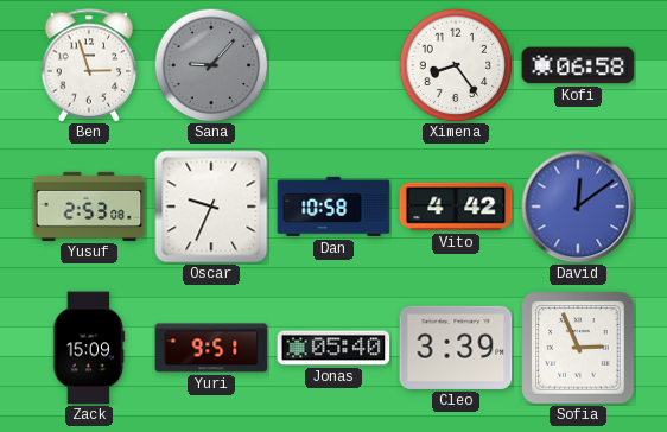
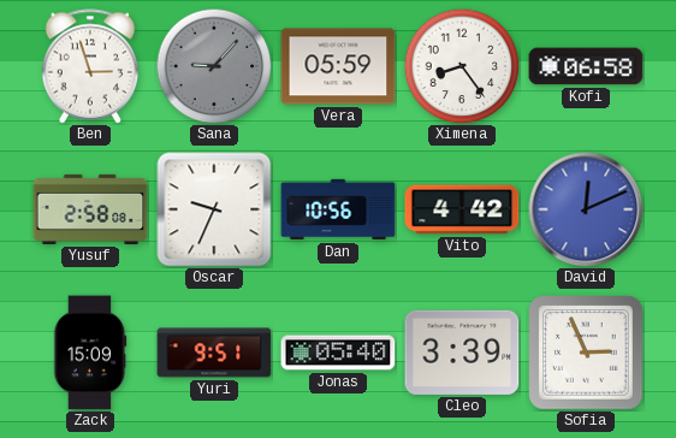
Vera: none -> 05:59 (338, 66)
Yusuf: 2:53 -> 2:58 (90, 209)
Dan: 10:58 -> 10:56 (338, 209)
David: 12:09 -> 12:11 (586, 209)
